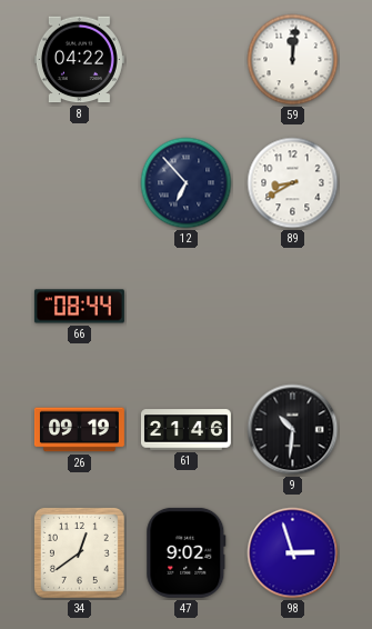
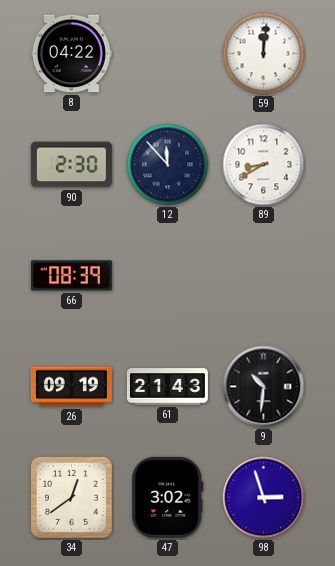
90: none -> 2:30 (71, 165)
12: 6:53 -> 11:53 (168, 165)
66: 08:44 -> 08:39 (71, 276)
61: 21:46 -> 21:43 (167, 387)
47: 9:02 -> 3:02 (168, 497)
